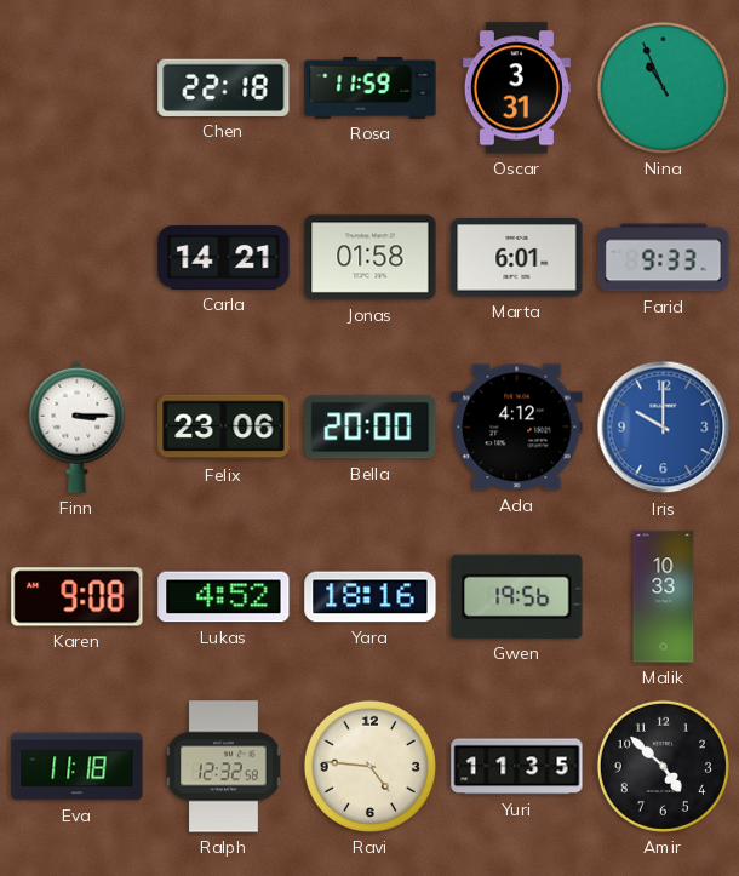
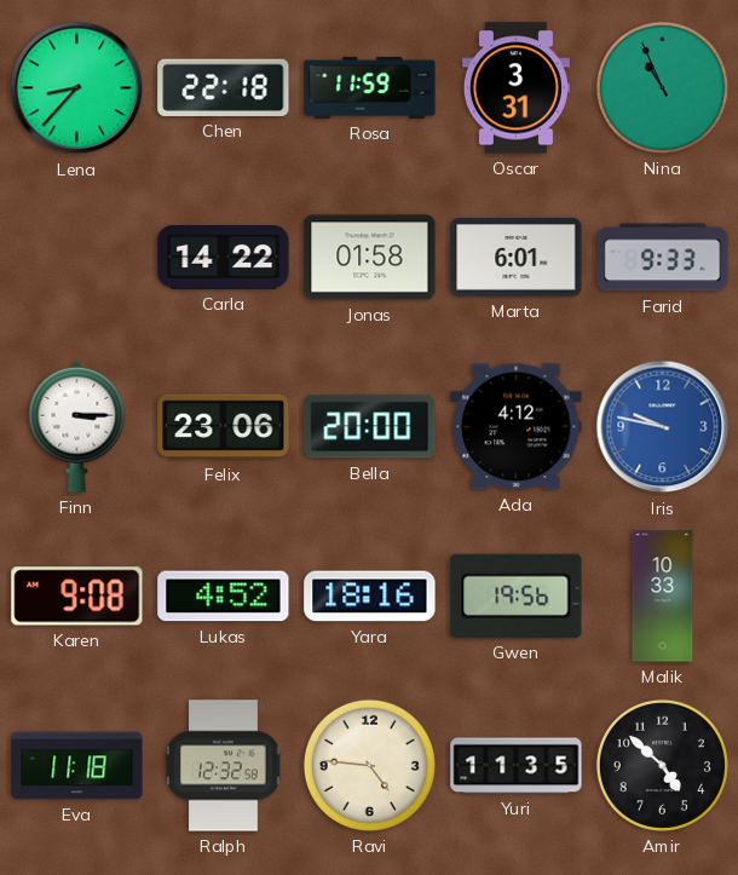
Lena: none -> 8:37 (77, 88)
Carla: 14:21 -> 14:22 (224, 258)
Iris: 10:00 -> 9:47 (663, 427)
